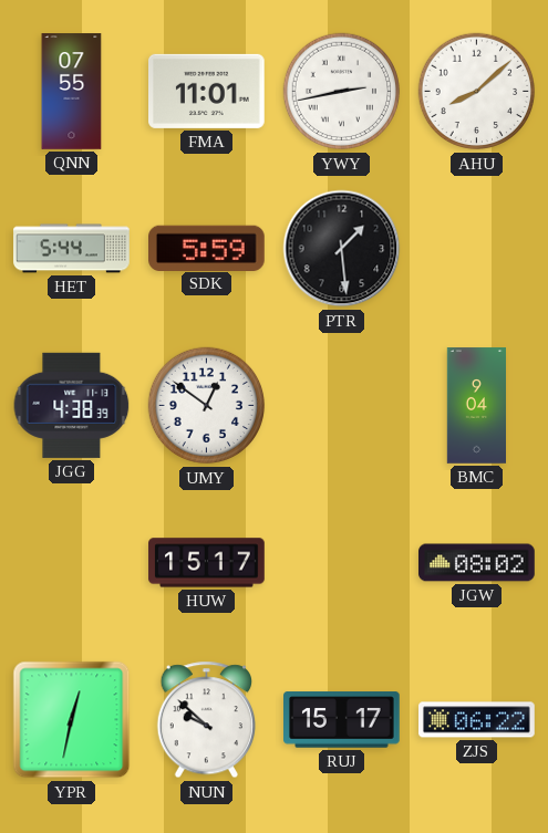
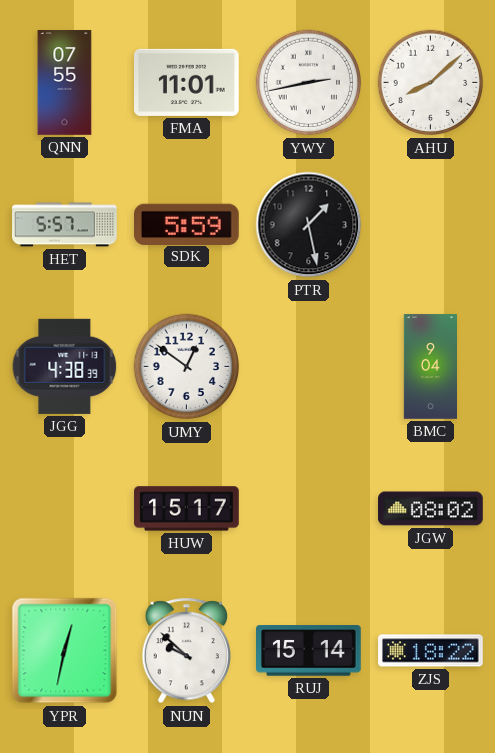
HET: 5:44 -> 5:57 (65, 225)
PTR: 1:29 -> 1:28 (309, 225)
RUJ: 15:17 -> 15:14 (309, 651)
ZJS: 06:22 -> 18:22 (431, 651)
